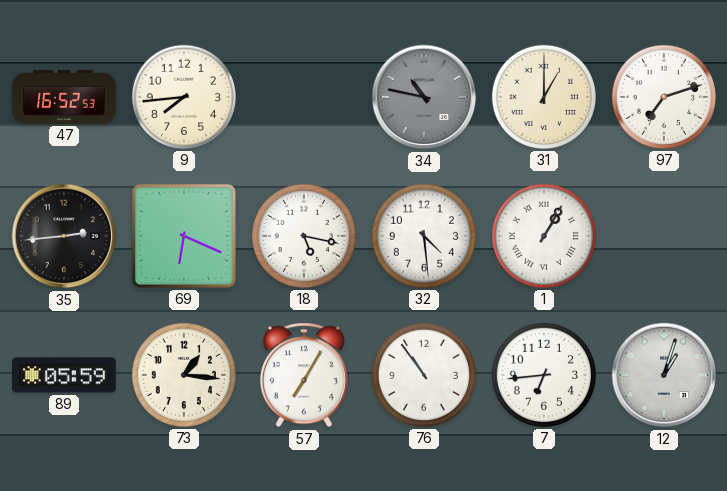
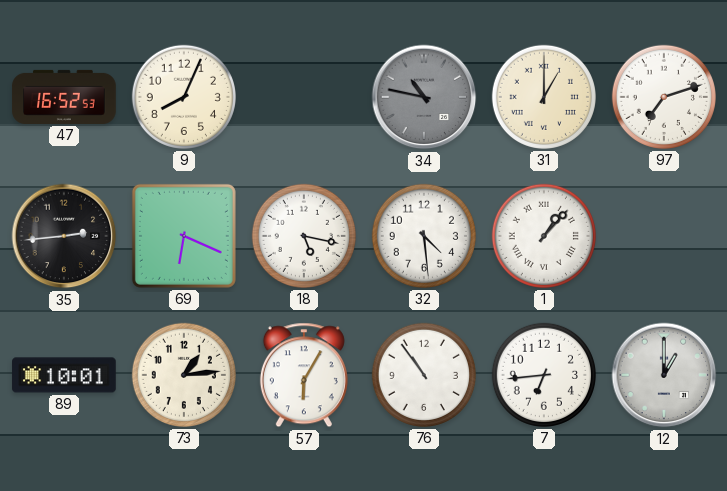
9: 7:44 -> 8:04 (184, 97)
1: 1:05 -> 1:07 (544, 236)
89: 05:59 -> 10:01 (64, 375)
73: 1:16 -> 1:14 (184, 375)
57: 7:05 -> 6:05 (304, 375)
12: 1:03 -> 1:00 (664, 375)
